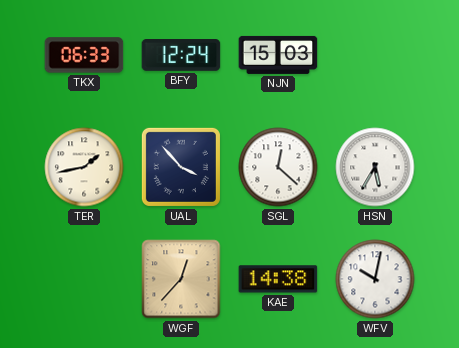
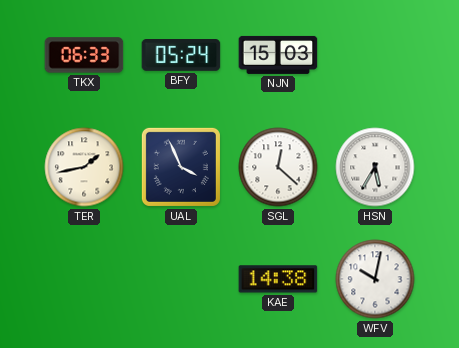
BFY: 12:24 -> 05:24 (181, 56)
UAL: 3:53 -> 3:56 (181, 167)
WGF: 12:37 -> none (181, 279)
